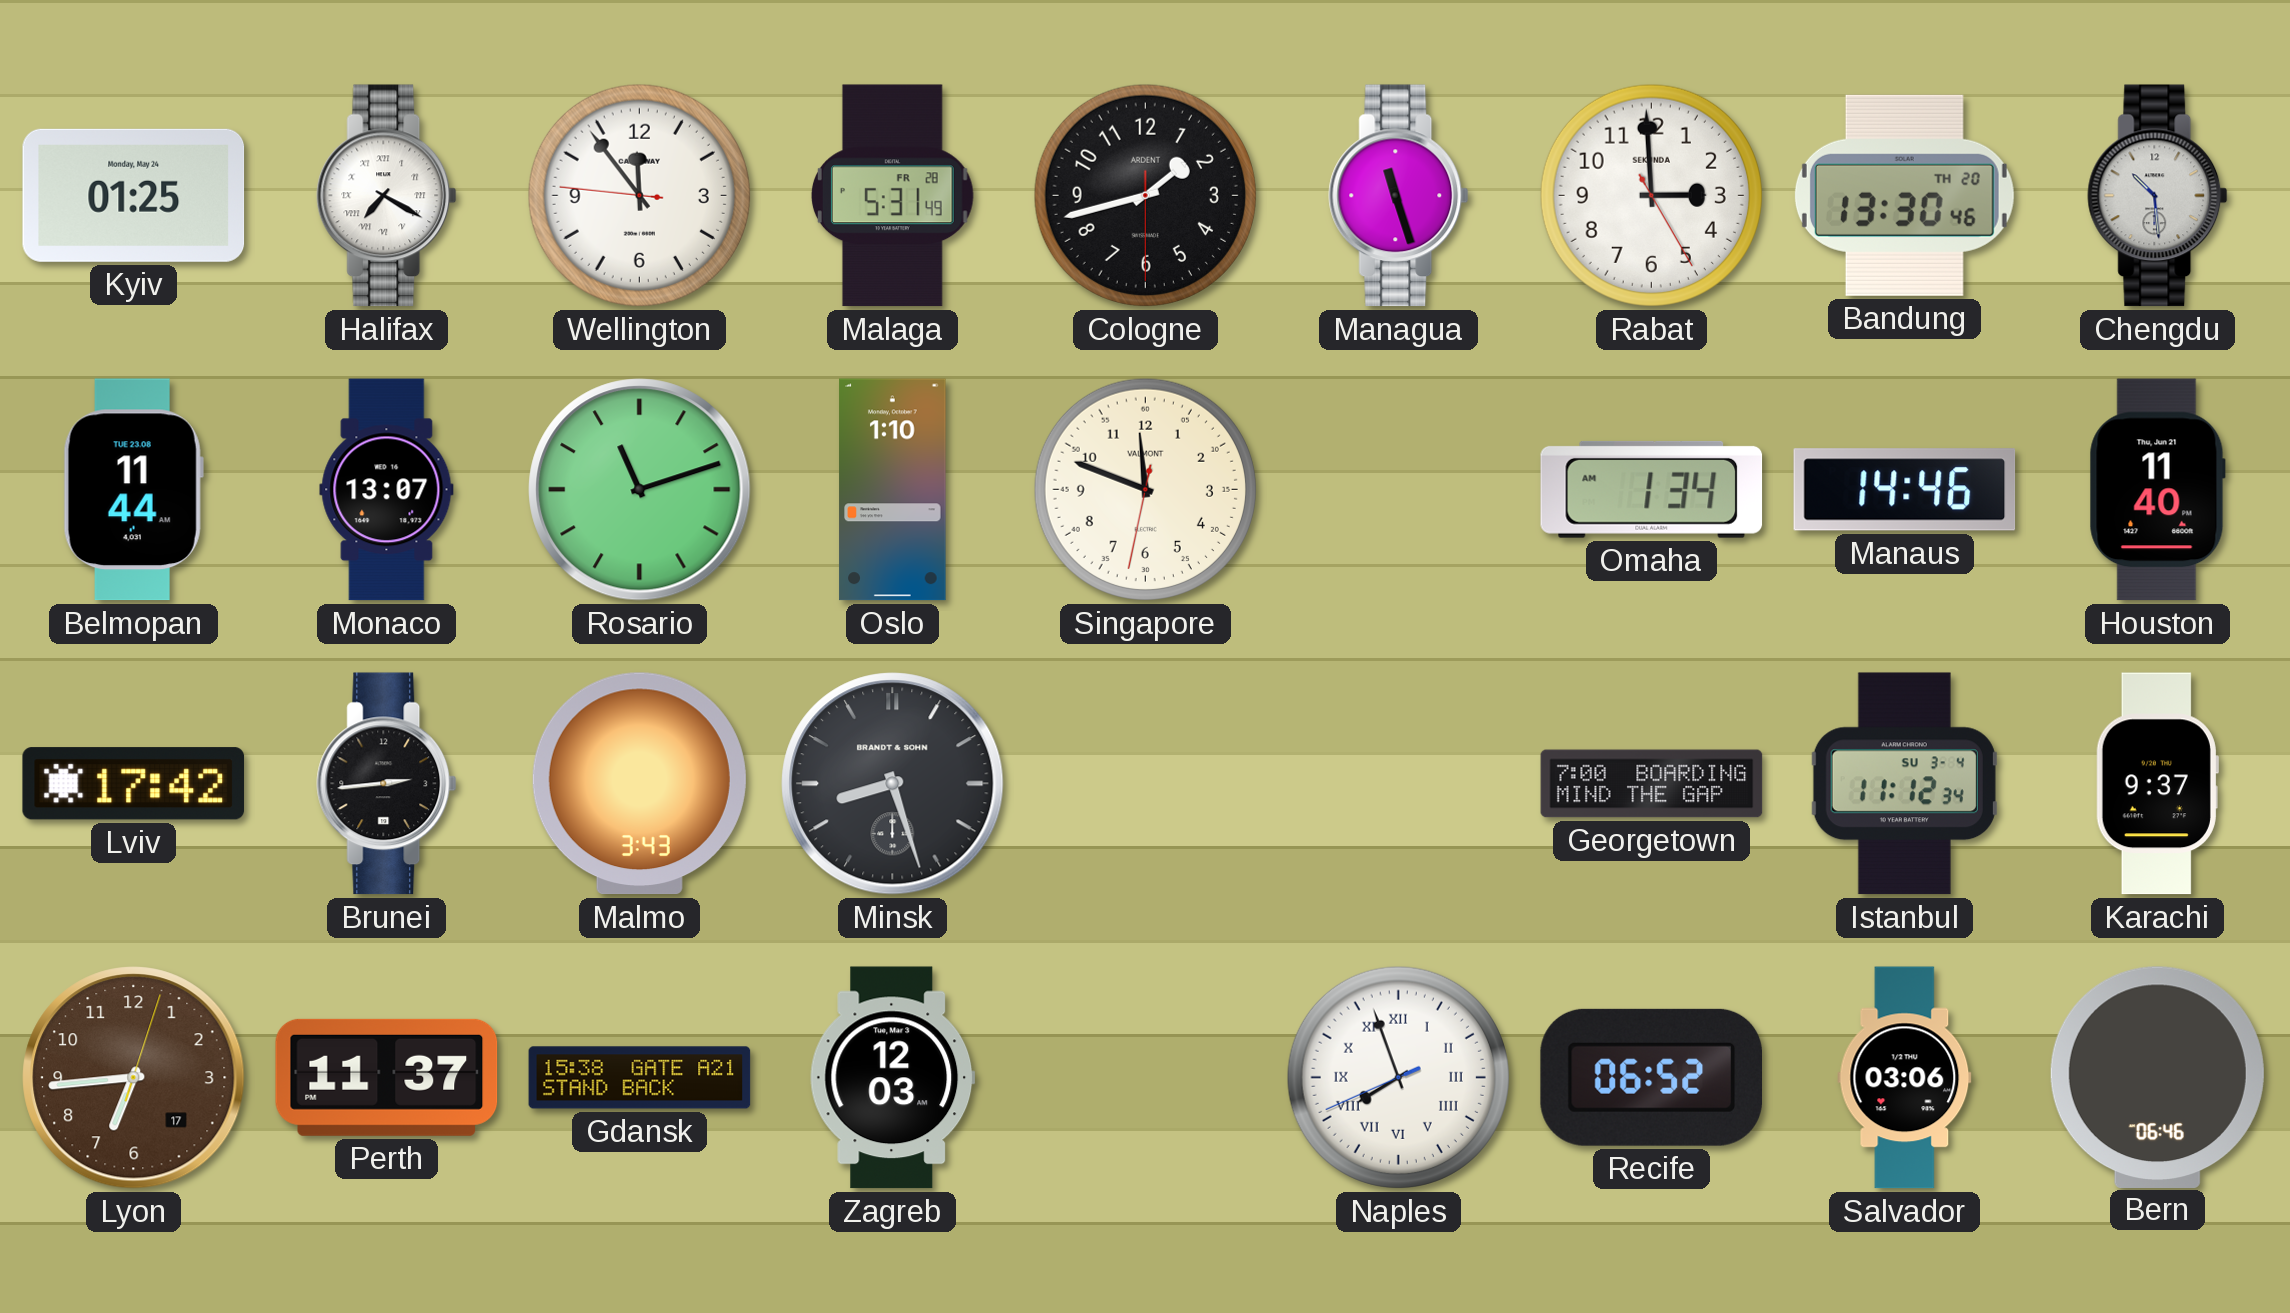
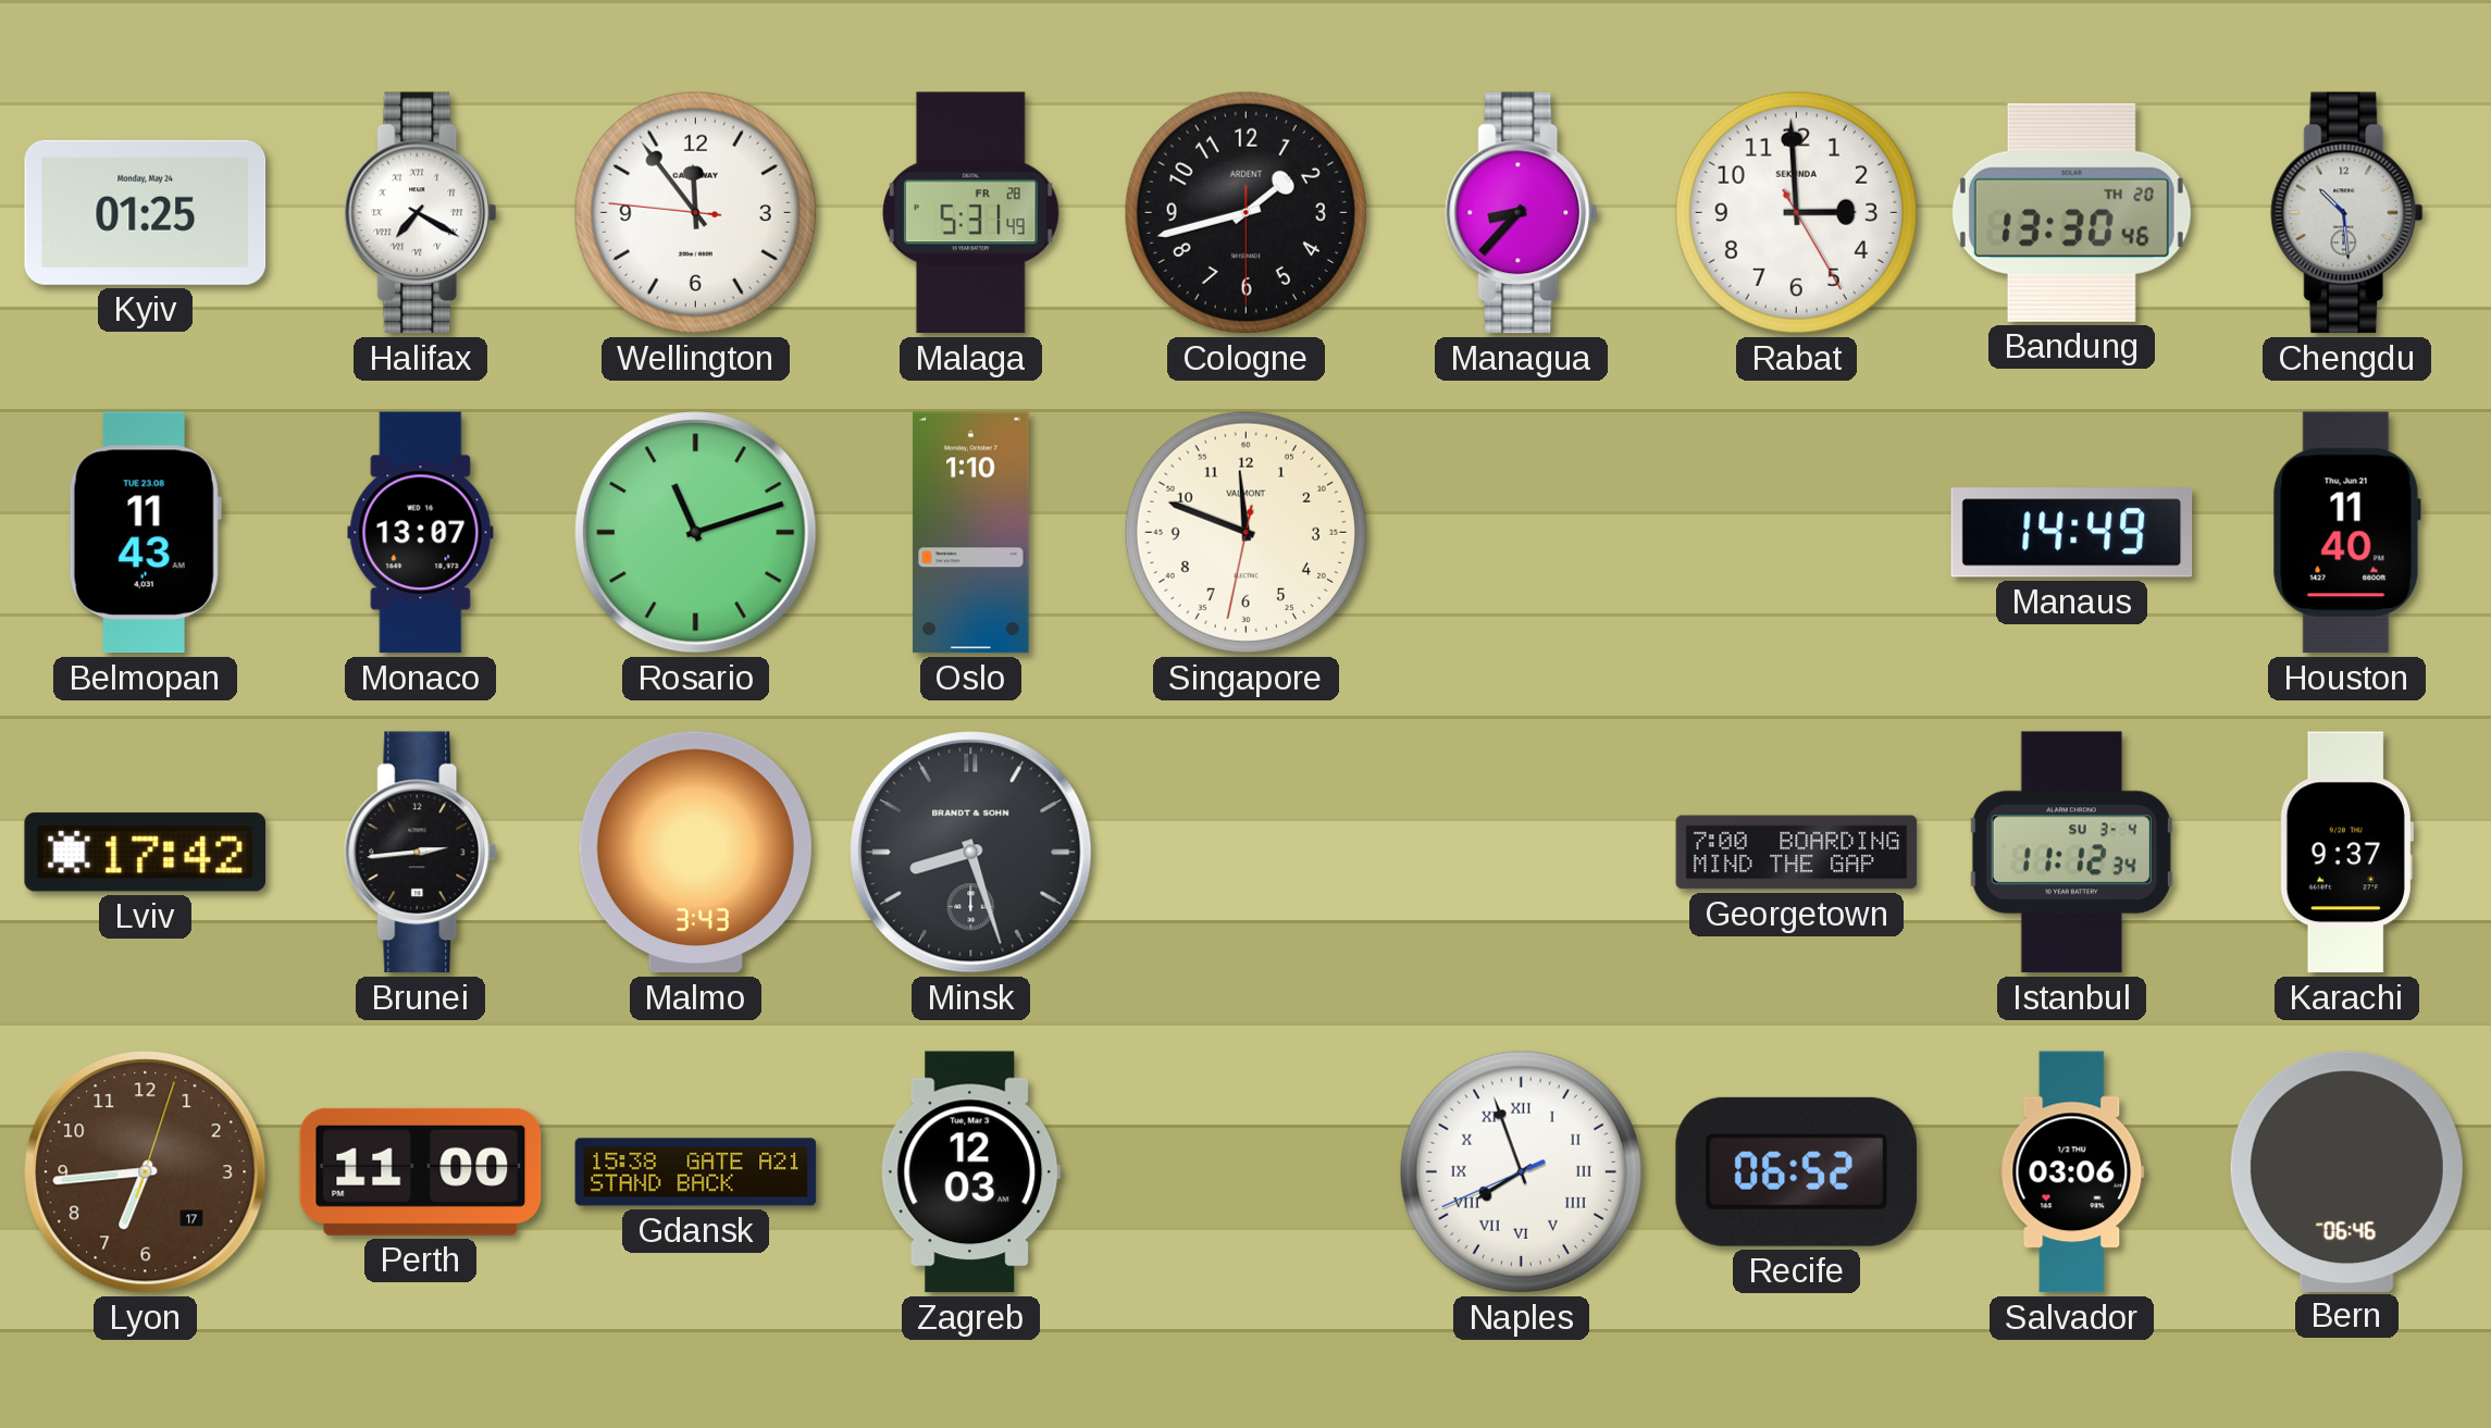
Managua: 11:27 -> 8:37 (1522, 213)
Belmopan: 11:44 -> 11:43 (145, 533)
Omaha: 1:34 -> none (1652, 489)
Manaus: 14:46 -> 14:49 (2072, 533)
Perth: 11:37 -> 11:00 (421, 1171)
